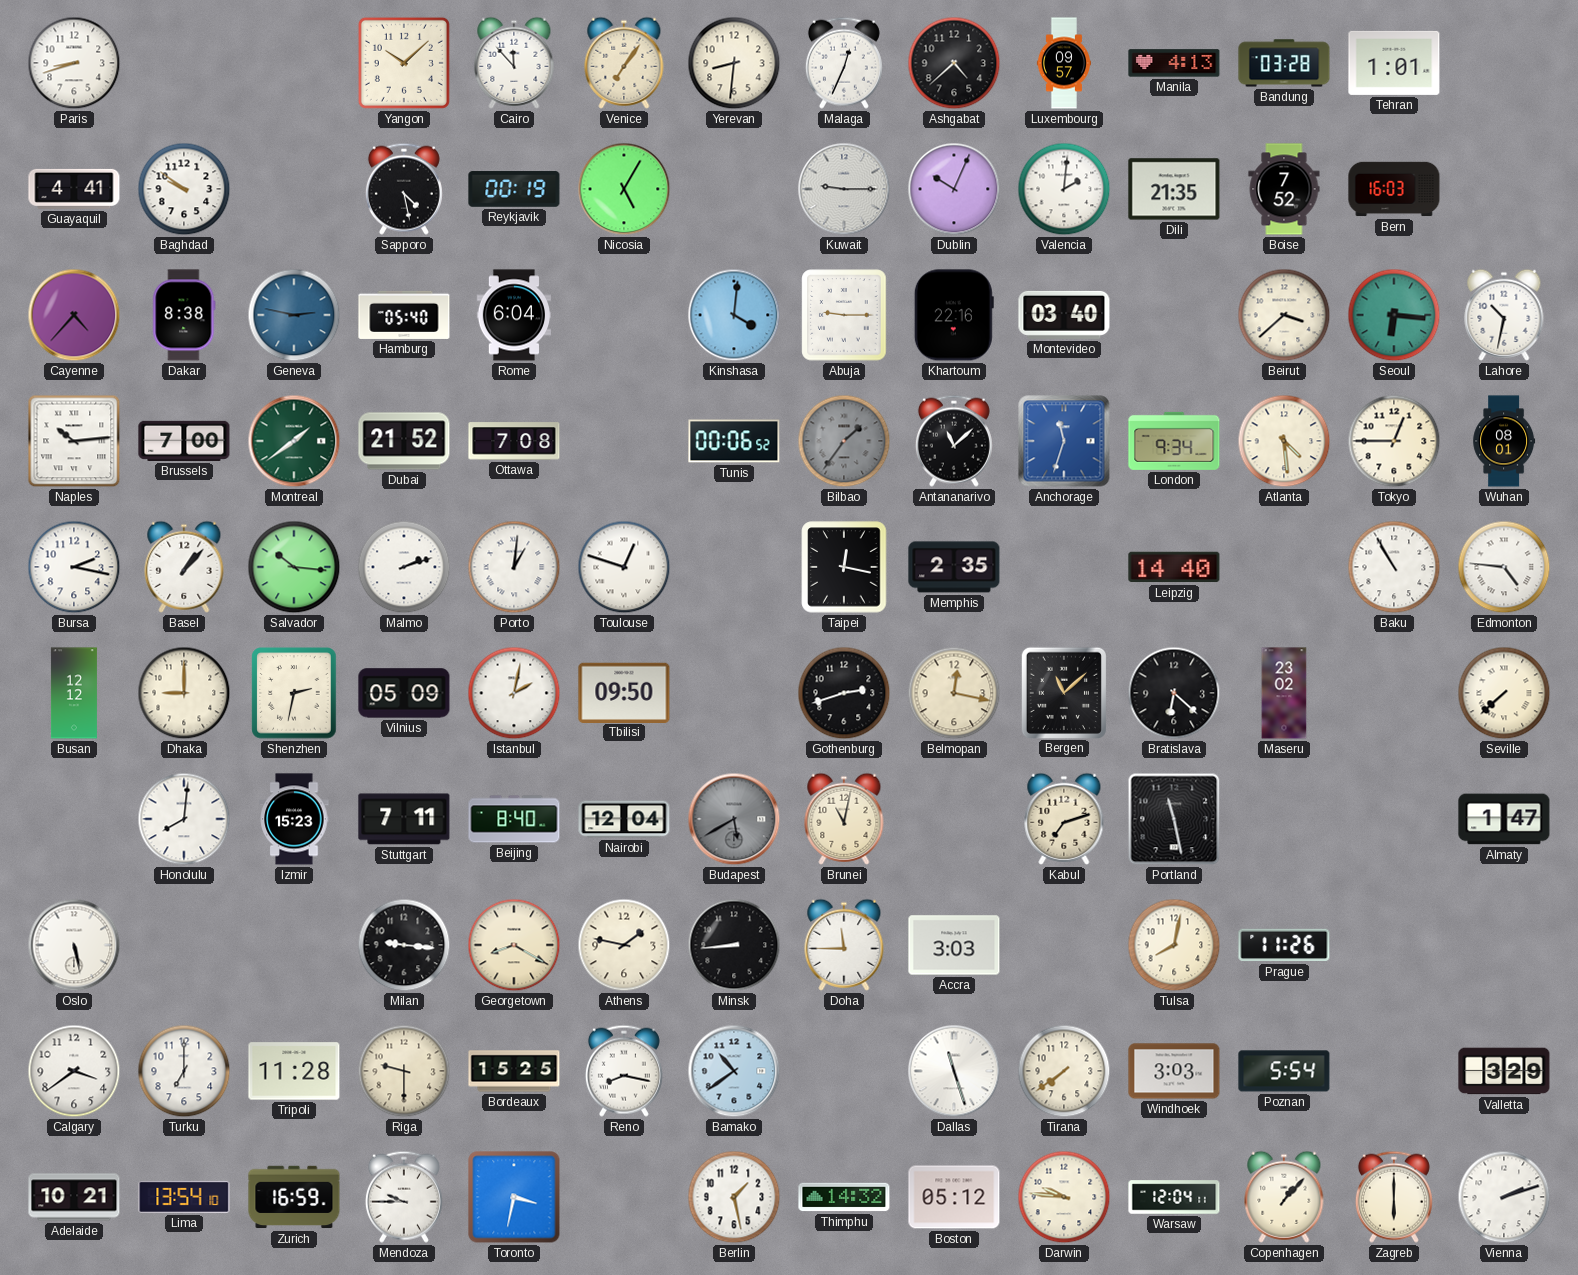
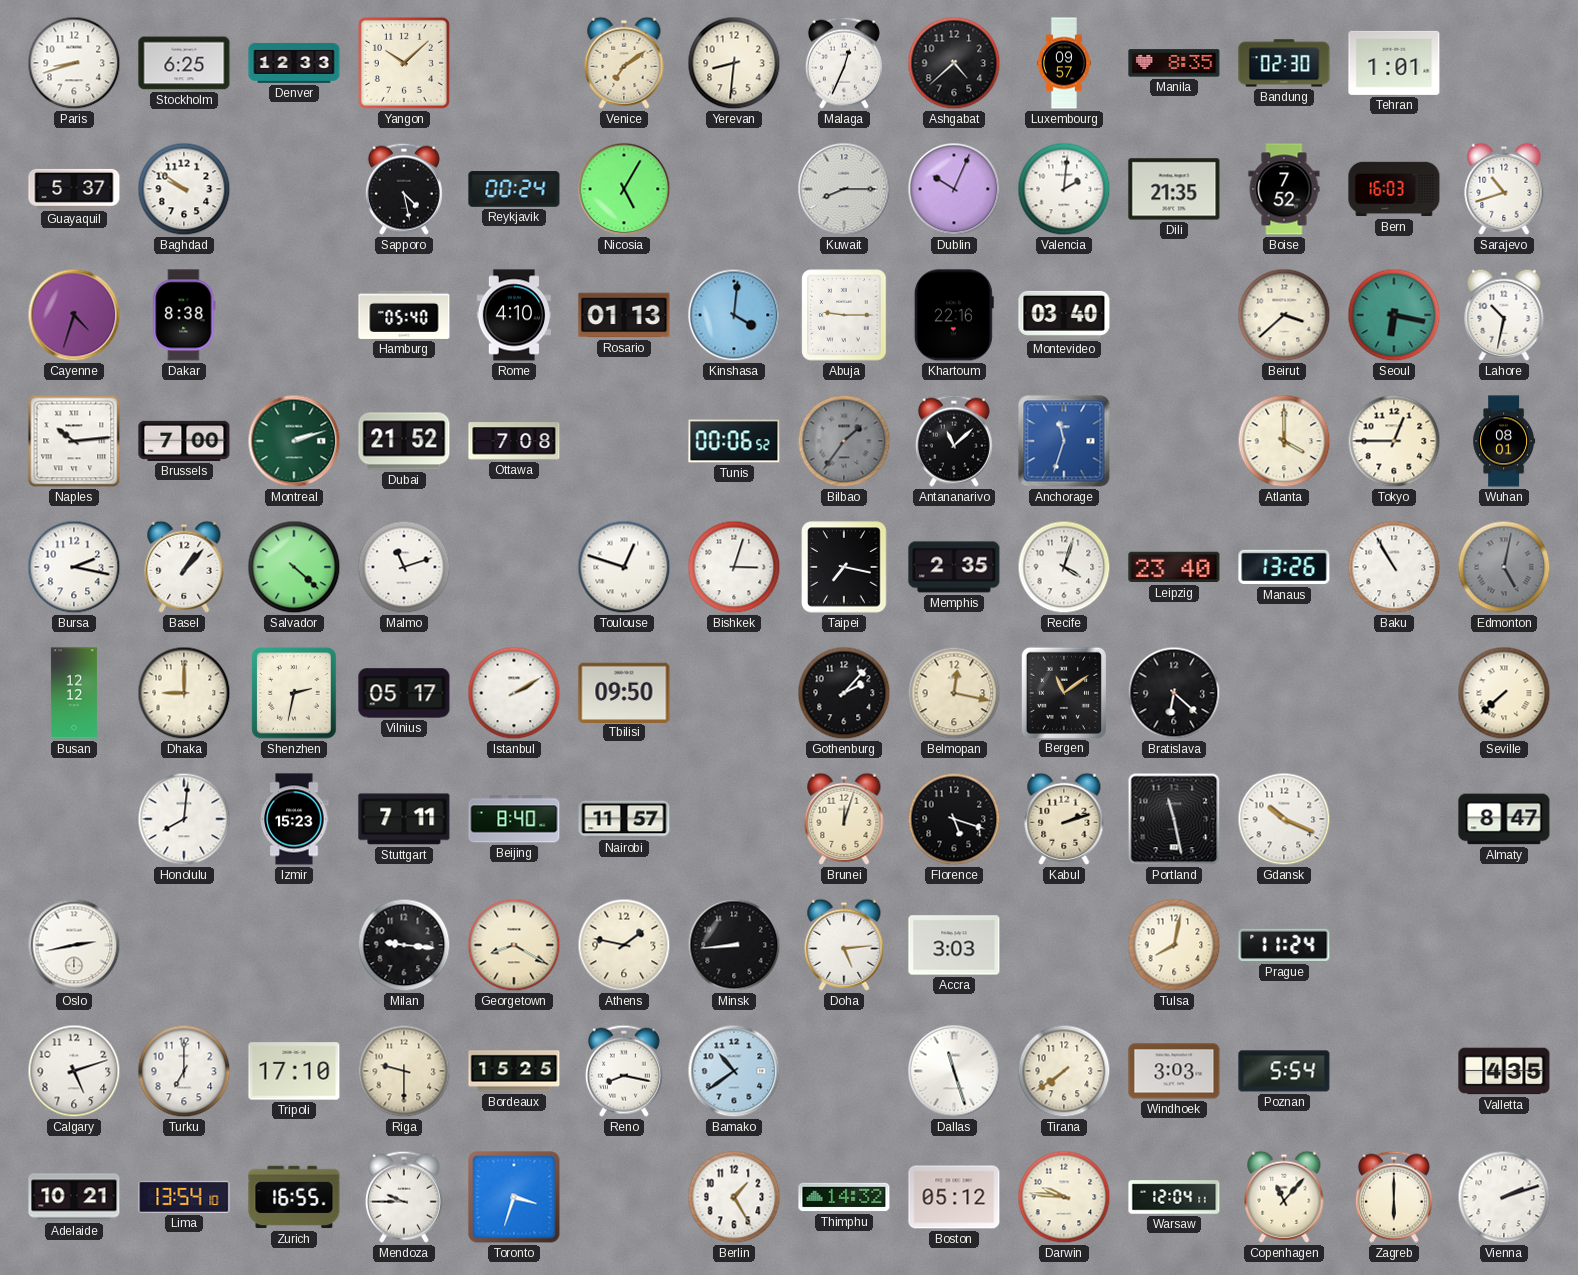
Stockholm: none -> 6:25 (184, 63)
Denver: none -> 12:33 (294, 63)
Cairo: 11:53 -> none (514, 63)
Venice: 7:06 -> 7:09 (624, 63)
Manila: 4:13 -> 8:35 (1174, 63)
Bandung: 03:28 -> 02:30 (1284, 63)
Guayaquil: 4:41 -> 5:37 (74, 189)
Reykjavik: 00:19 -> 00:24 (514, 189)
Kuwait: 9:15 -> 8:15 (844, 189)
Sarajevo: none -> 10:42 (1504, 189)
Cayenne: 4:37 -> 4:33 (74, 315)
Geneva: 2:47 -> none (294, 315)
Rome: 6:04 -> 4:10 (513, 315)
Rosario: none -> 01:13 (624, 315)
Seoul: 6:16 -> 6:17 (1394, 315)
Montreal: 1:39 -> 2:12 (294, 441)
London: 9:34 -> none (1174, 441)
Atlanta: 4:29 -> 4:00 (1284, 441)
Salvador: 10:16 -> 4:22 (294, 567)
Malmo: 2:12 -> 11:12 (404, 567)
Porto: 1:01 -> none (514, 567)
Bishkek: none -> 3:03 (734, 567)
Taipei: 12:17 -> 7:17 (844, 567)
Recife: none -> 4:03 (1064, 567)
Leipzig: 14:40 -> 23:40 (1174, 567)
Manaus: none -> 13:26 (1284, 567)
Edmonton: 4:46 -> 5:02 (1504, 567)
Edmonton dial: white -> grey (1504, 567)
Vilnius: 05:09 -> 05:17 (404, 693)
Istanbul: 2:02 -> 2:10 (514, 693)
Gothenburg: 2:42 -> 2:07 (844, 693)
Bergen: 11:08 -> 11:09 (1063, 692)
Maseru: 23:02 -> none (1284, 693)
Nairobi: 12:04 -> 11:57 (624, 819)
Budapest: 5:40 -> none (734, 819)
Brunei: 11:02 -> 12:03 (844, 819)
Florence: none -> 5:18 (954, 819)
Kabul: 7:12 -> 2:12 (1064, 819)
Gdansk: none -> 10:19 (1284, 819)
Almaty: 1:47 -> 8:47 (1504, 819)
Oslo: 5:28 -> 2:43 (74, 945)
Doha: 11:45 -> 5:14 (844, 945)
Prague: 11:26 -> 11:24 (1284, 945)
Calgary: 3:39 -> 5:12 (74, 1071)
Tripoli: 11:28 -> 17:10 (294, 1071)
Valletta: 3:29 -> 4:35 (1504, 1071)
Zurich: 16:59 -> 16:55 (294, 1197)
Toronto: 3:32 -> 3:33 (514, 1197)
Berlin: 1:28 -> 1:25 (734, 1197)
Copenhagen: 1:07 -> 11:07 (1284, 1197)
